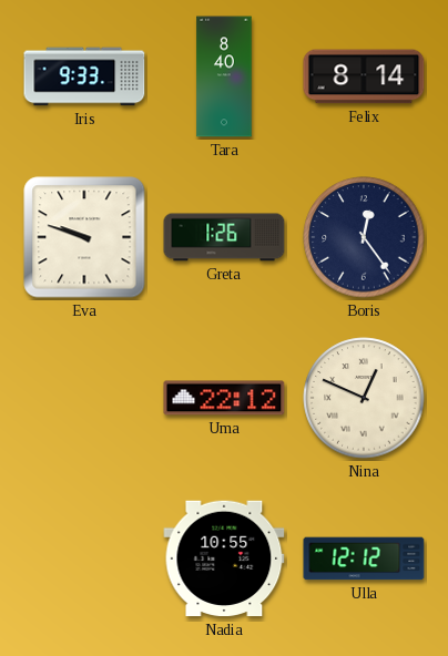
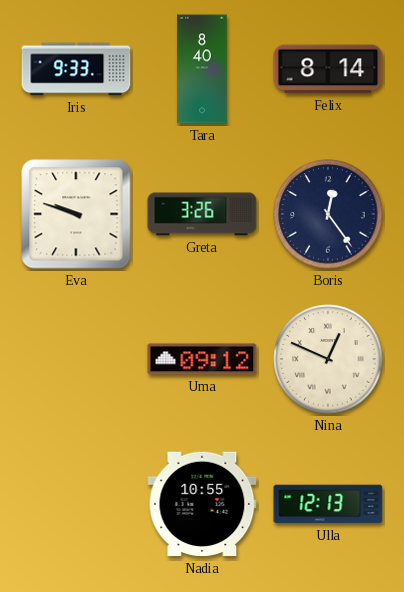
Greta: 1:26 -> 3:26 (202, 214)
Uma: 22:12 -> 09:12 (202, 359)
Ulla: 12:12 -> 12:13 (328, 504)
